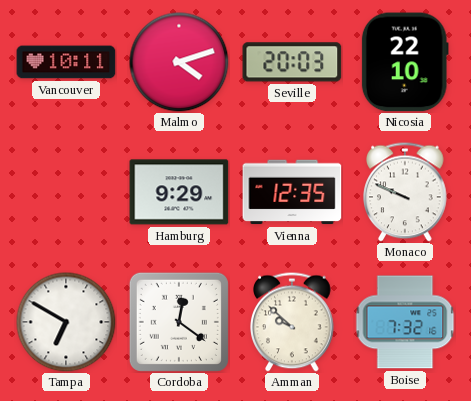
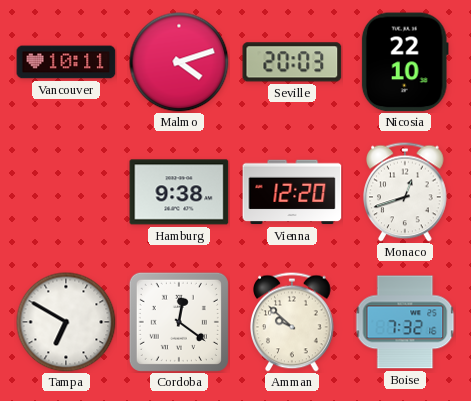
Hamburg: 9:29 -> 9:38 (179, 192)
Vienna: 12:35 -> 12:20 (292, 192)
Monaco: 9:49 -> 12:42 (406, 192)
